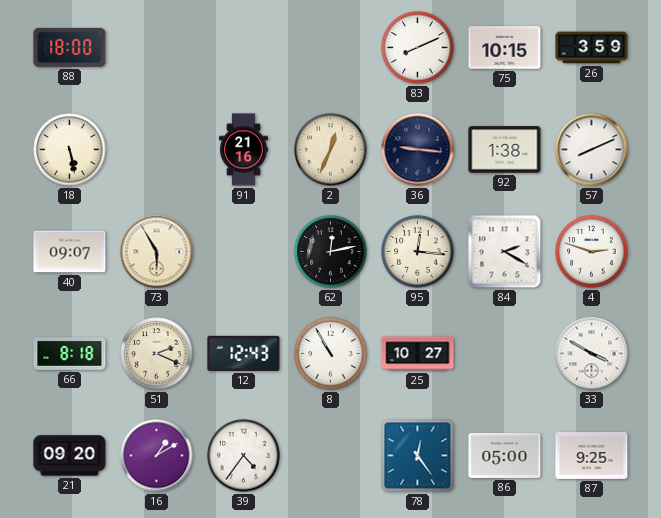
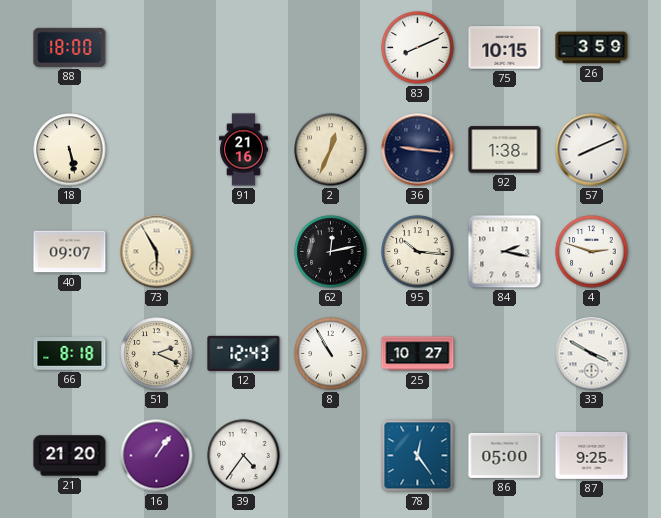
95: 12:16 -> 10:16 (418, 252)
84: 2:20 -> 2:17 (505, 252)
21: 09:20 -> 21:20 (70, 456)
16: 1:10 -> 1:06 (157, 456)
